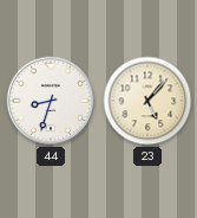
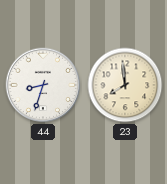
23: 5:07 -> 7:59 (125, 85)
